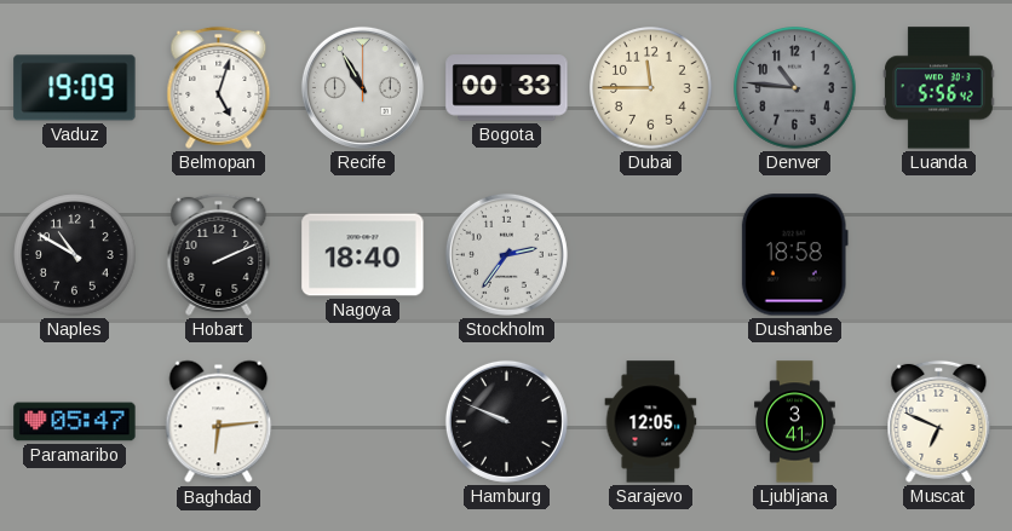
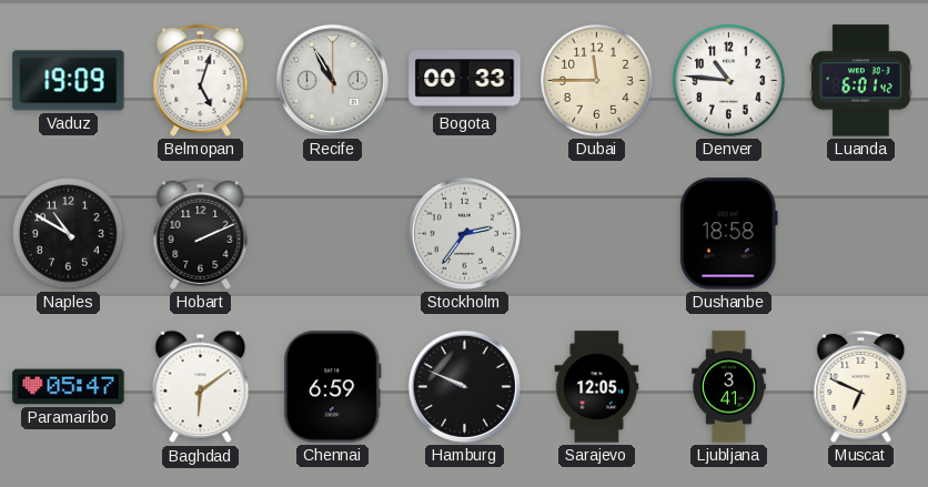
Denver dial: grey -> white (729, 81)
Luanda: 5:56 -> 6:01 (861, 81)
Nagoya: 18:40 -> none (363, 255)
Baghdad: 6:14 -> 6:09 (201, 387)
Chennai: none -> 6:59 (333, 387)
